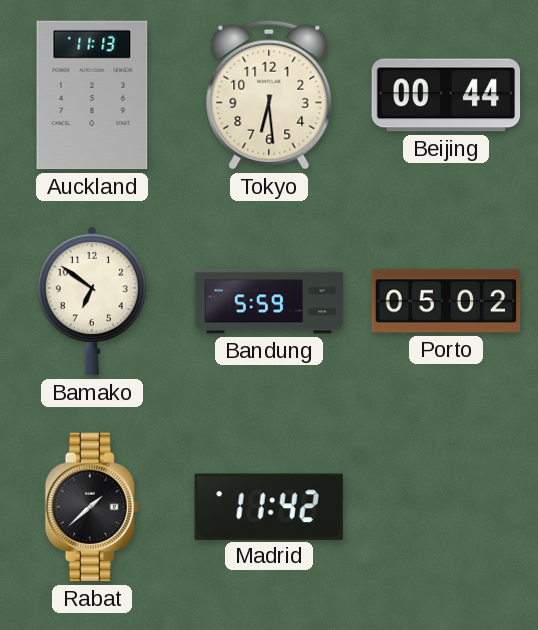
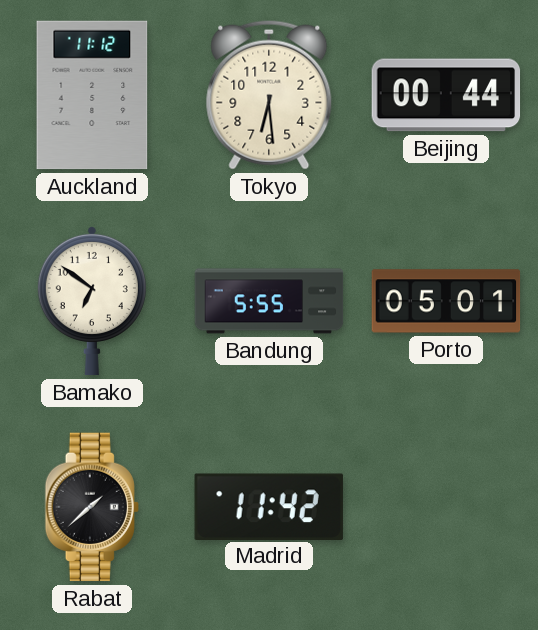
Auckland: 11:13 -> 11:12 (92, 95)
Bandung: 5:59 -> 5:55 (269, 301)
Porto: 05:02 -> 05:01 (446, 301)
